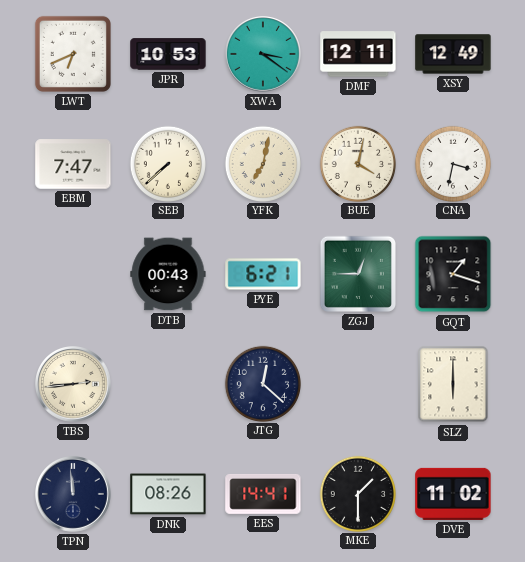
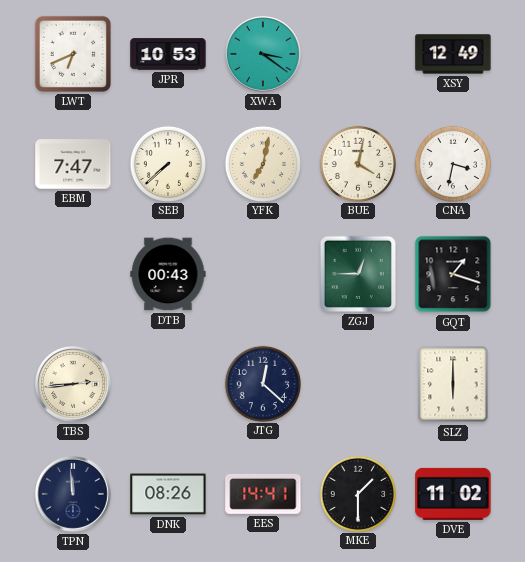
DMF: 12:11 -> none (358, 54)
PYE: 6:21 -> none (263, 274)
